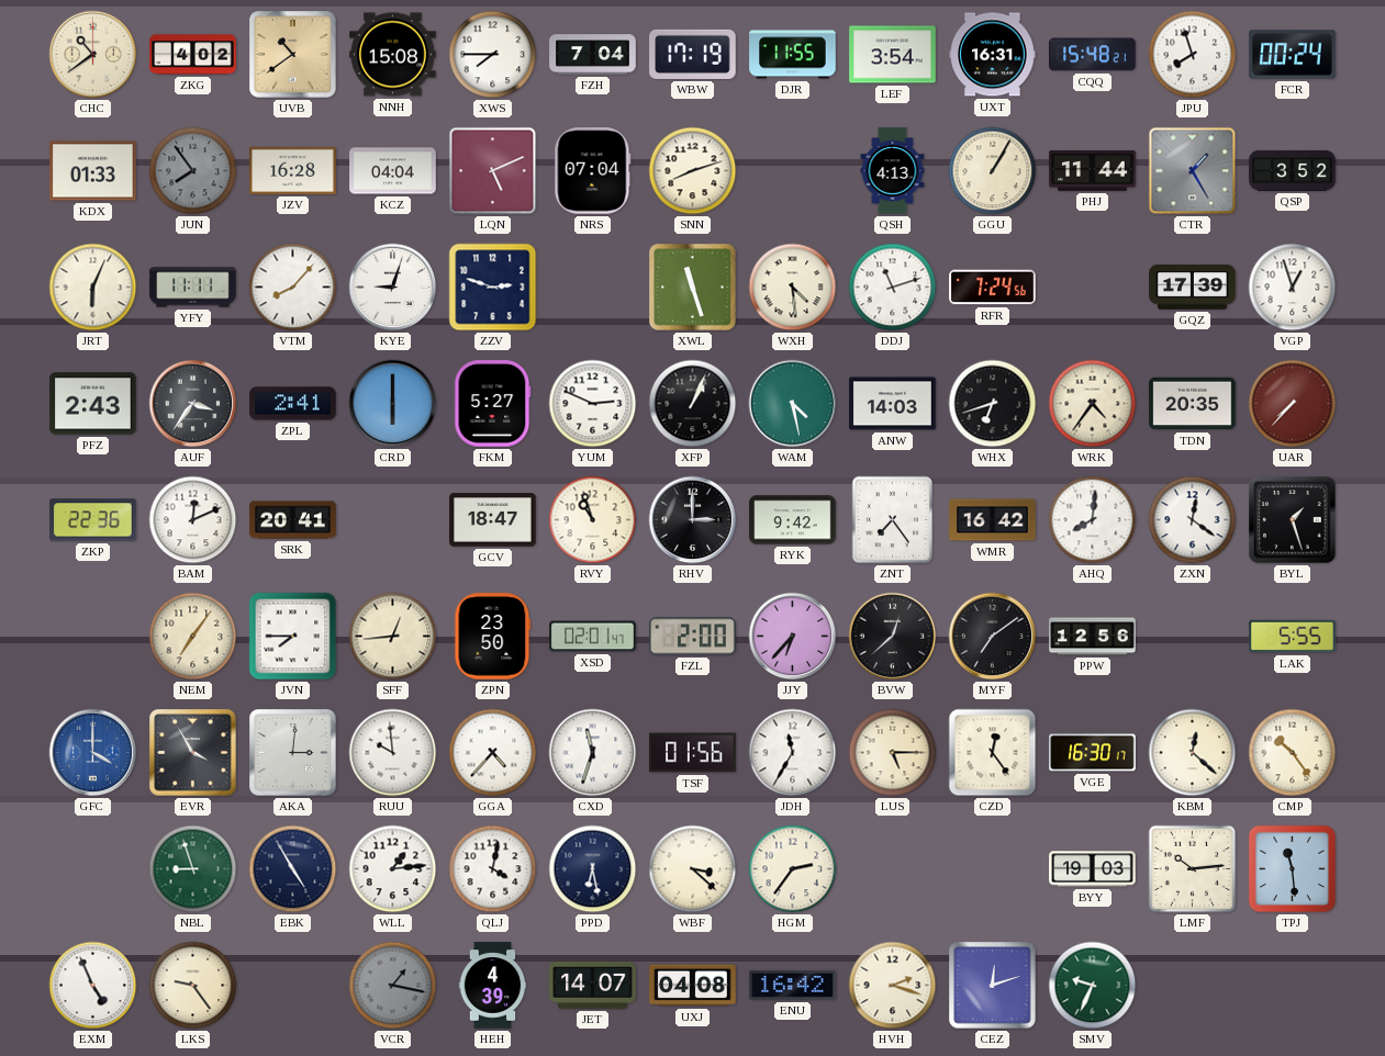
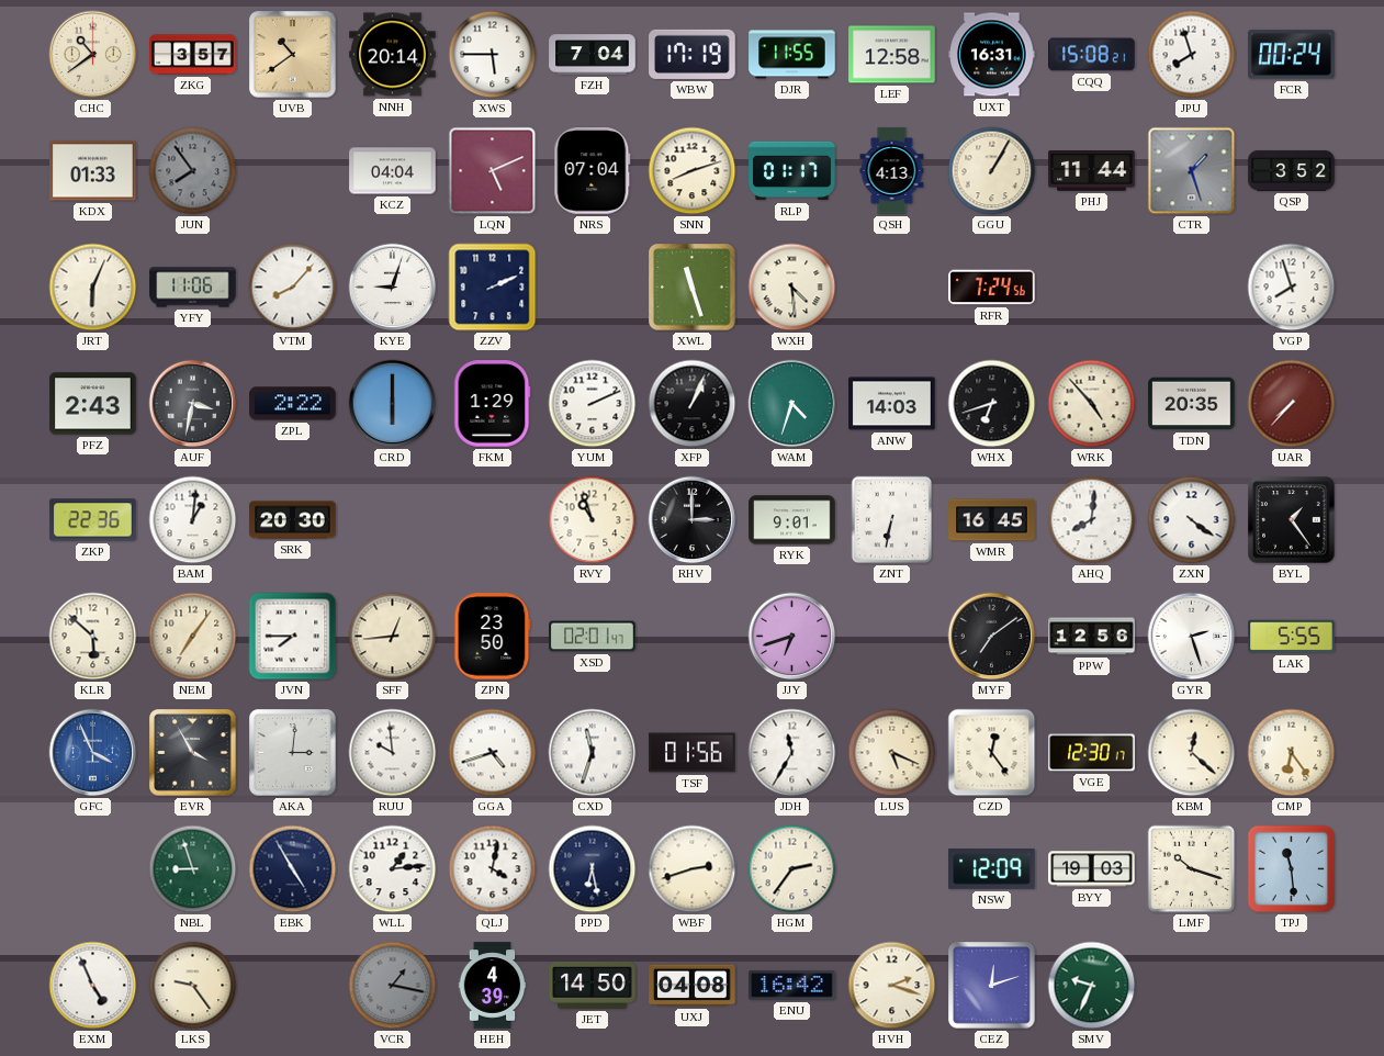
ZKG: 4:02 -> 3:57 (193, 55)
NNH: 15:08 -> 20:14 (393, 55)
XWS: 7:45 -> 5:45 (493, 55)
LEF: 3:54 -> 12:58 (892, 55)
CQQ: 15:48 -> 15:08 (1092, 55)
JZV: 16:28 -> none (293, 170)
RLP: none -> 01:17 (792, 171)
CTR: 1:25 -> 1:27 (1192, 171)
YFY: 11:11 -> 11:06 (193, 288)
ZZV: 2:48 -> 2:11 (493, 288)
DDJ: 11:12 -> none (893, 288)
GQZ: 17:39 -> none (1193, 288)
VGP: 12:57 -> 7:57 (1292, 288)
AUF: 3:36 -> 3:32 (193, 404)
ZPL: 2:41 -> 2:22 (293, 404)
FKM: 5:27 -> 1:29 (493, 404)
YUM: 2:49 -> 2:11 (593, 404)
WAM: 4:28 -> 4:33 (792, 404)
WRK: 4:36 -> 4:53 (1092, 404)
BAM: 12:11 -> 1:01 (193, 520)
SRK: 20:41 -> 20:30 (293, 520)
GCV: 18:47 -> none (493, 520)
RYK: 9:42 -> 9:01 (792, 520)
ZNT: 7:24 -> 6:32 (892, 520)
WMR: 16:42 -> 16:45 (992, 520)
ZXN: 12:21 -> 4:21 (1192, 520)
BYL: 1:27 -> 1:24 (1292, 520)
KLR: none -> 5:52 (93, 637)
FZL: 2:00 -> none (693, 637)
JJY: 6:37 -> 6:42 (792, 637)
BVW: 12:38 -> none (893, 637)
GYR: none -> 2:27 (1192, 637)
GFC: 4:00 -> 3:56 (93, 753)
GGA: 4:37 -> 4:42 (493, 753)
LUS: 5:15 -> 5:19 (892, 753)
VGE: 16:30 -> 12:30 (1092, 753)
CMP: 10:24 -> 6:24 (1292, 753)
WBF: 3:22 -> 2:42 (693, 869)
NSW: none -> 12:09 (992, 868)
LMF: 10:14 -> 10:18 (1192, 869)
JET: 14:07 -> 14:50 (593, 985)
